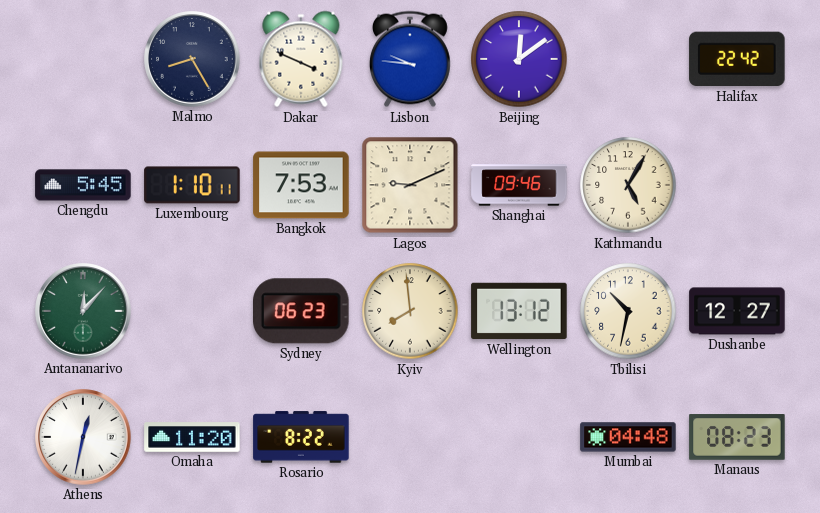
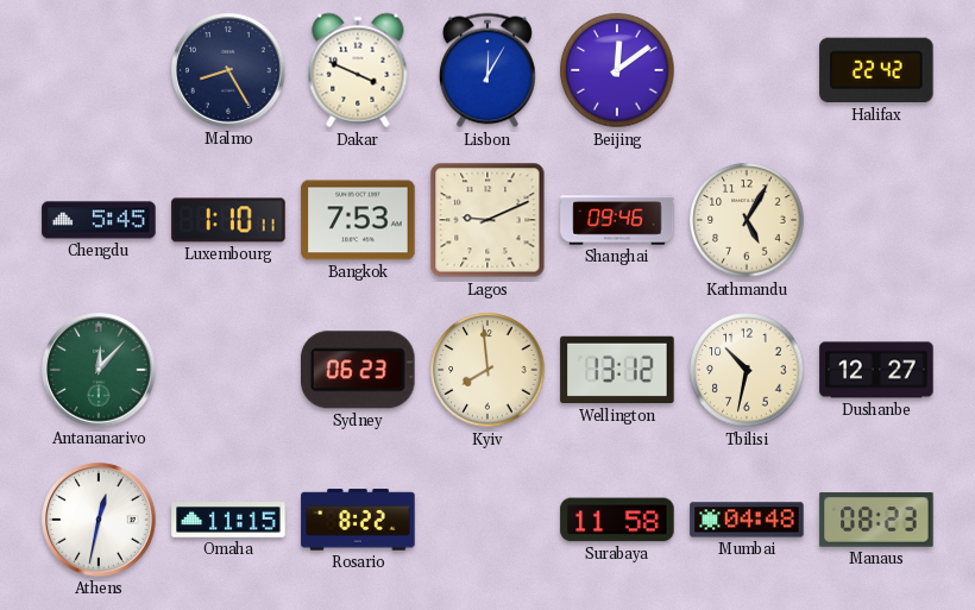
Lisbon: 9:46 -> 12:05 (487, 70)
Omaha: 11:20 -> 11:15 (228, 520)
Surabaya: none -> 11:58 (617, 520)
